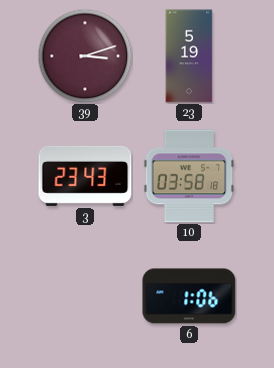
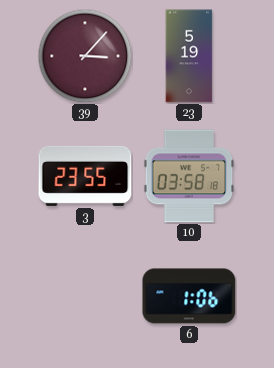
39: 3:12 -> 3:07 (85, 56)
3: 23:43 -> 23:55 (85, 176)
